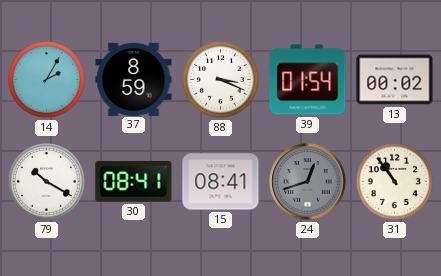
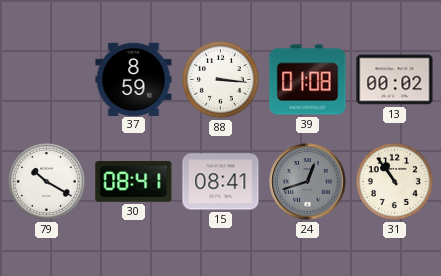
14: 2:05 -> none (46, 79)
88: 3:19 -> 3:16 (220, 79)
39: 01:54 -> 01:08 (308, 80)
